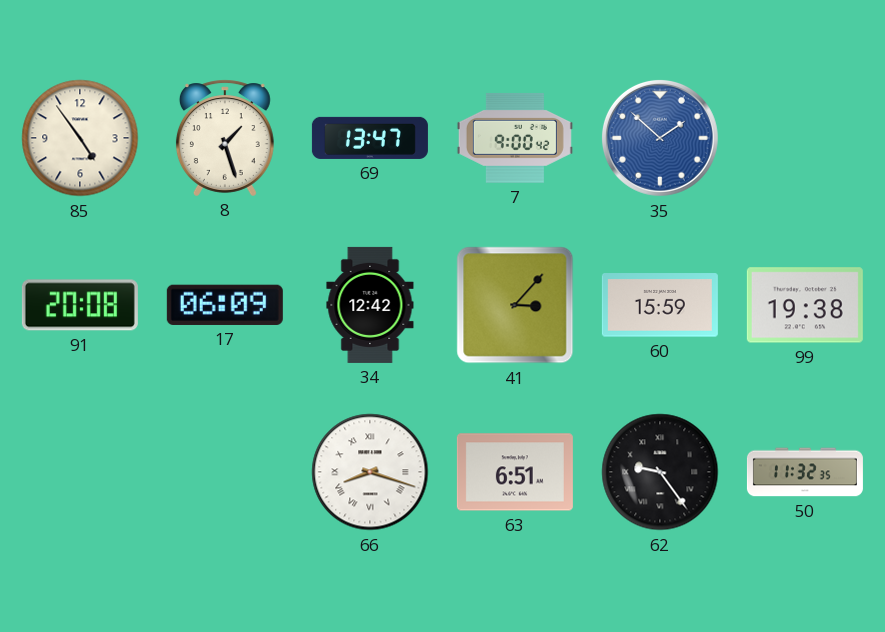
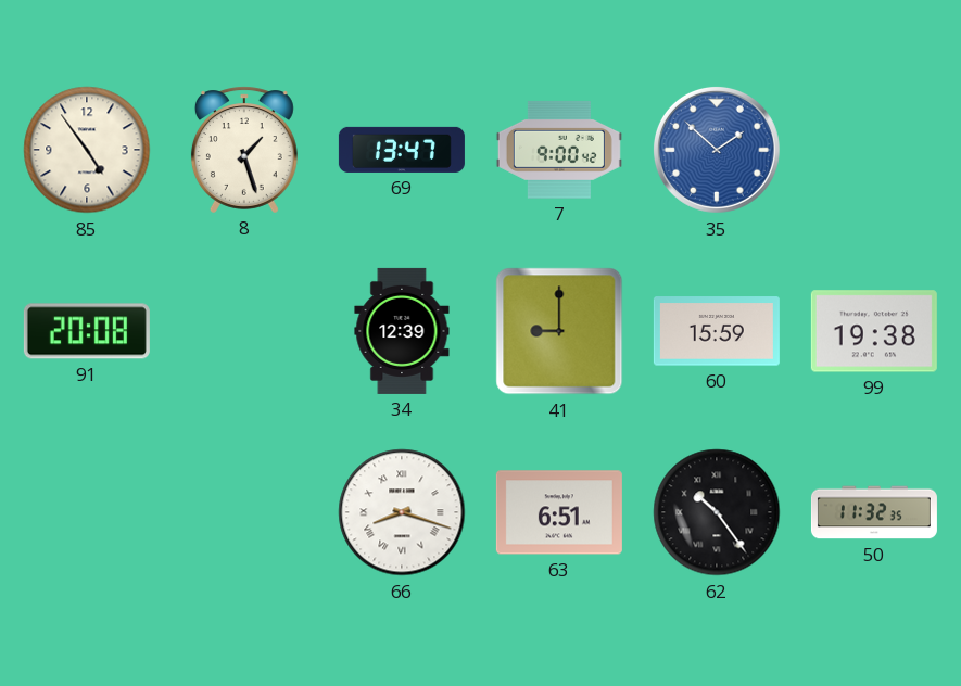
17: 06:09 -> none (225, 305)
34: 12:42 -> 12:39 (402, 331)
41: 3:07 -> 9:00 (559, 331)
62: 9:24 -> 10:24 (717, 512)
